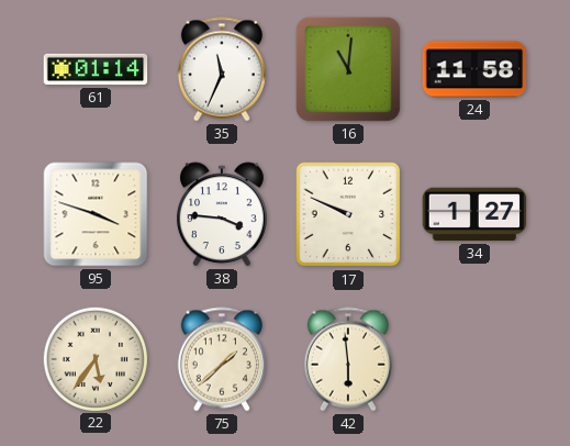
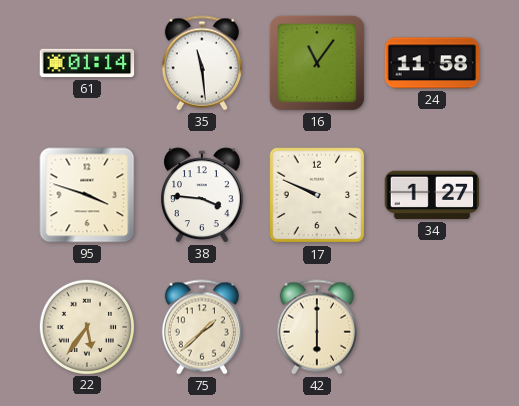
35: 11:34 -> 11:29 (202, 63)
16: 11:01 -> 11:06 (317, 63)
42: 5:59 -> 6:00 (317, 327)
